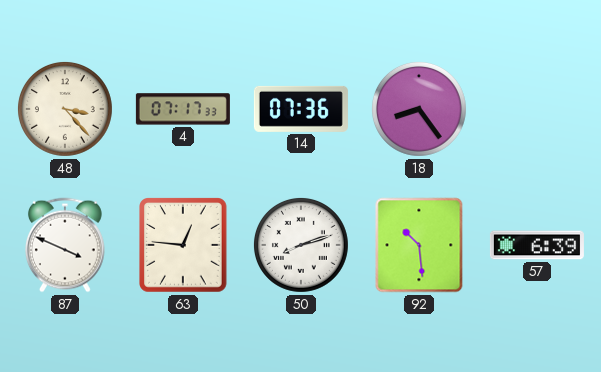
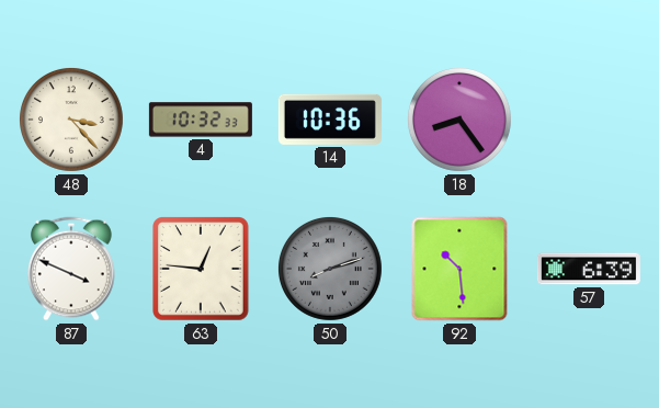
4: 07:17 -> 10:32 (201, 120)
14: 07:36 -> 10:36 (330, 120)
50 dial: white -> grey (330, 269)
